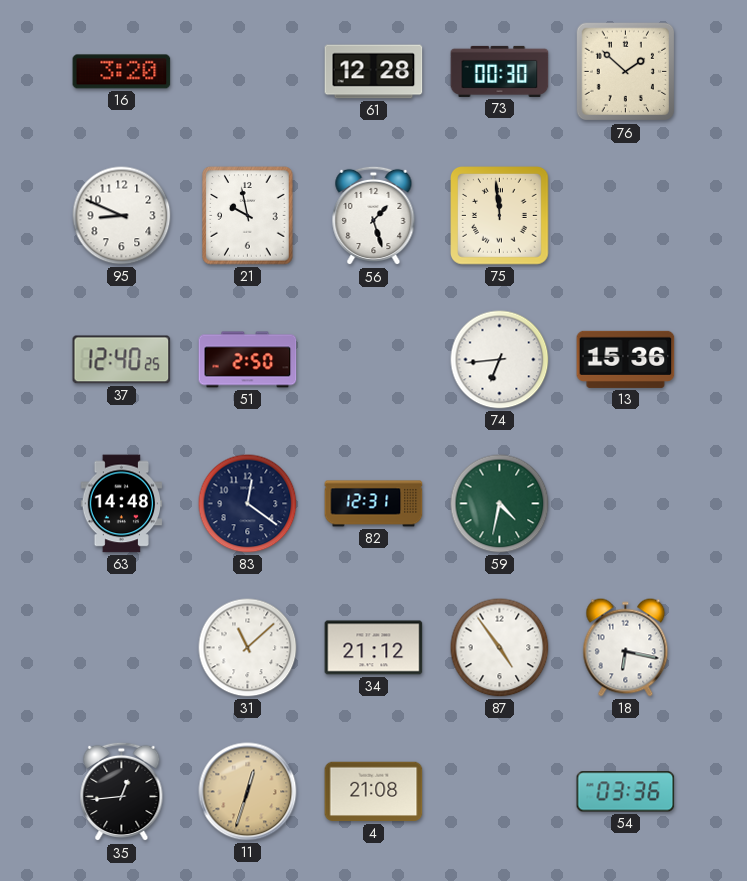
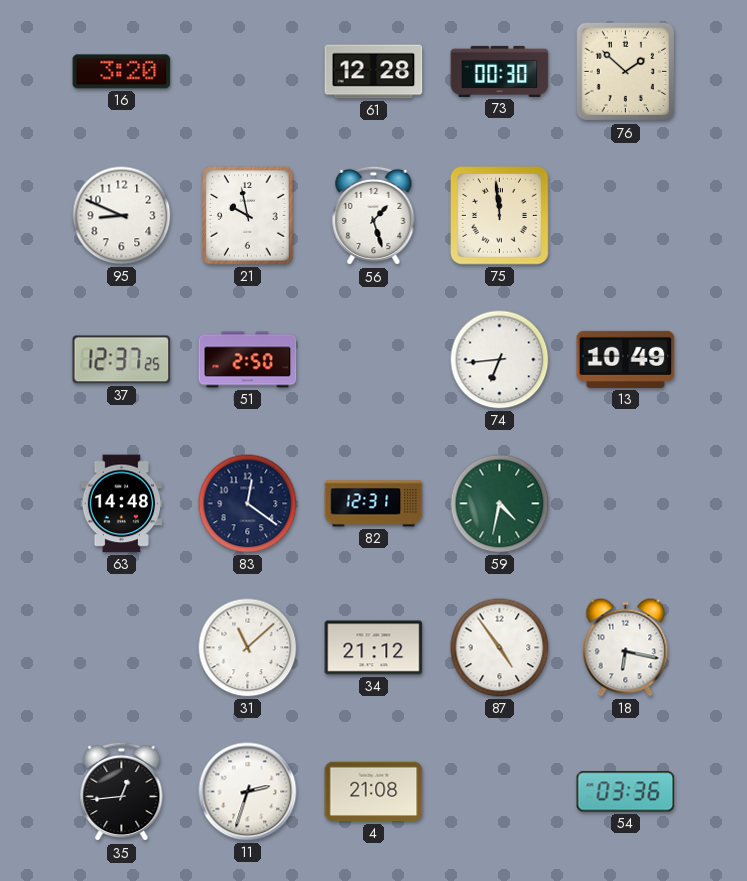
37: 12:40 -> 12:37 (122, 360)
13: 15:36 -> 10:49 (626, 359)
11: 12:33 -> 2:33 (248, 792)
11 dial: champagne -> white (248, 792)
